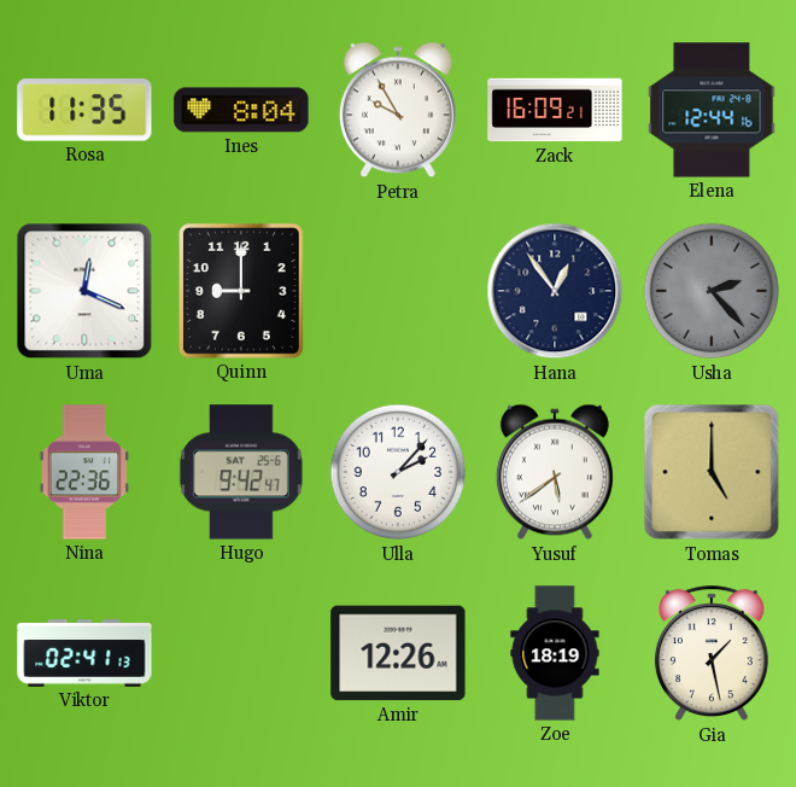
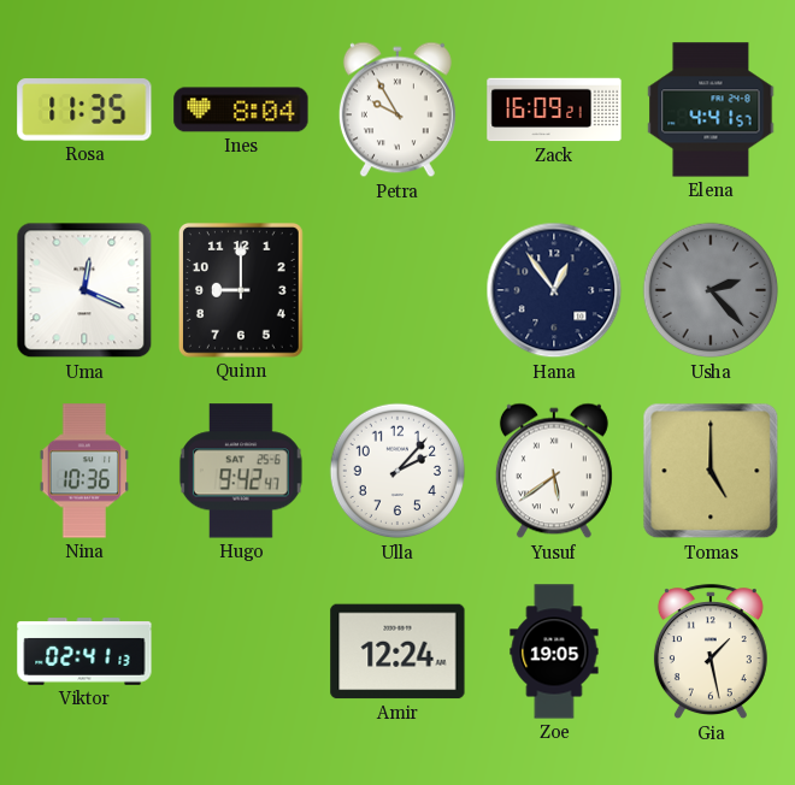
Elena: 12:44 -> 4:41 (711, 110)
Nina: 22:36 -> 10:36 (83, 471)
Amir: 12:26 -> 12:24 (397, 651)
Zoe: 18:19 -> 19:05 (554, 651)
